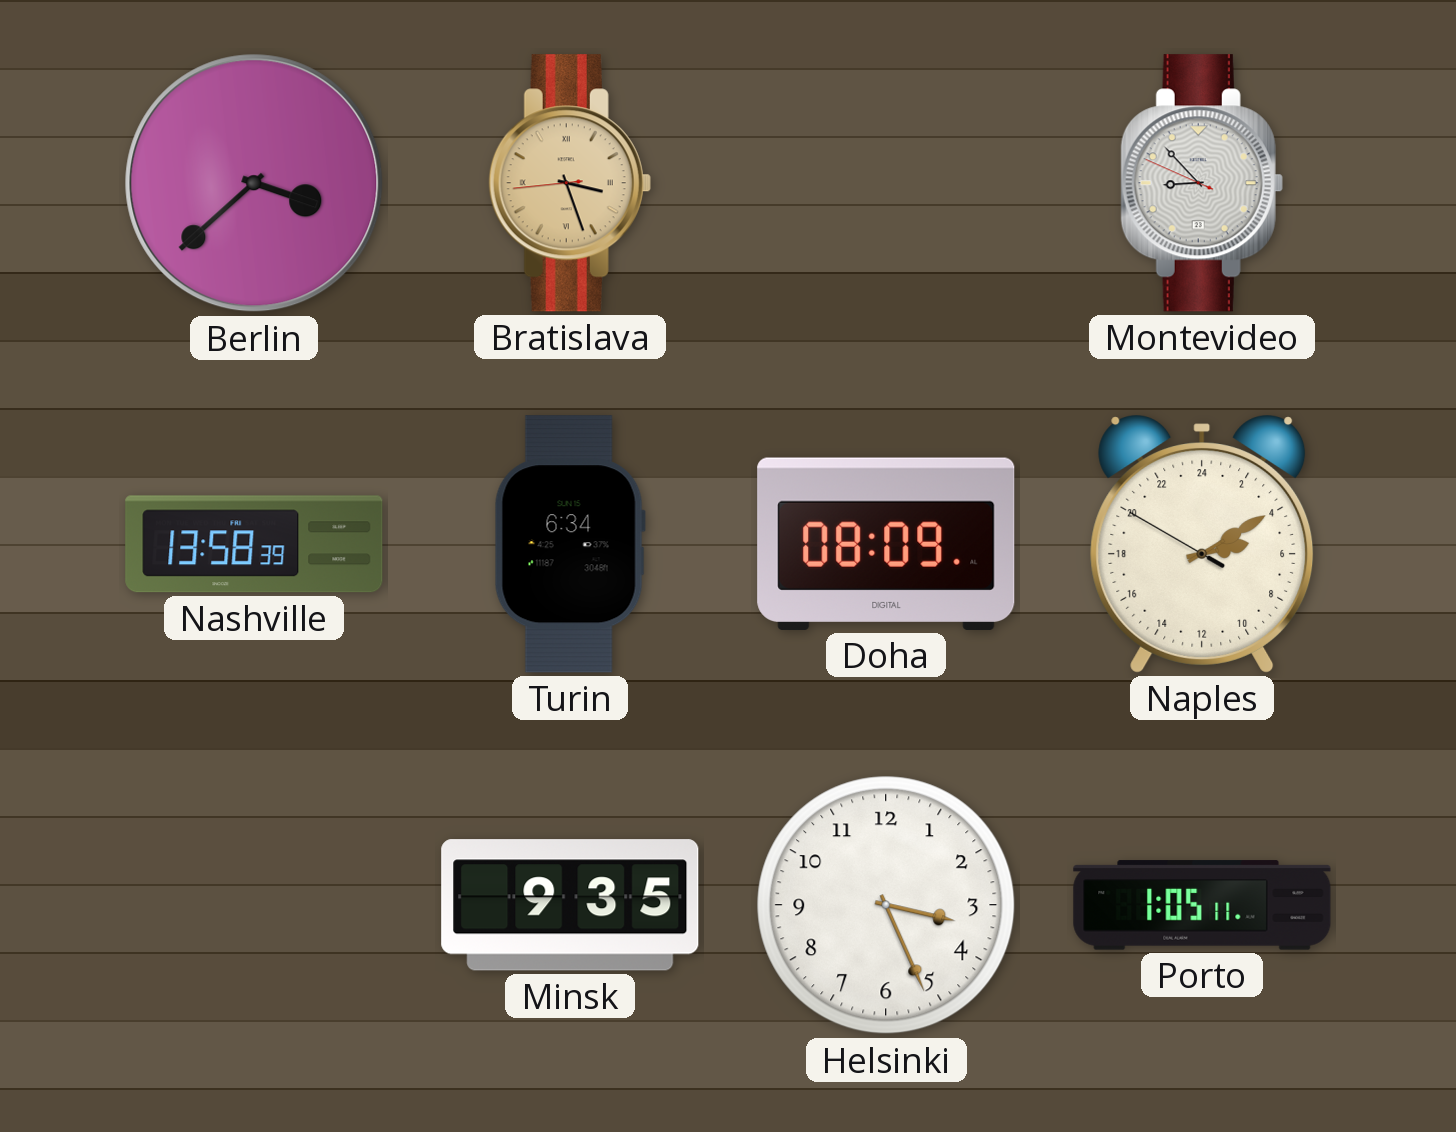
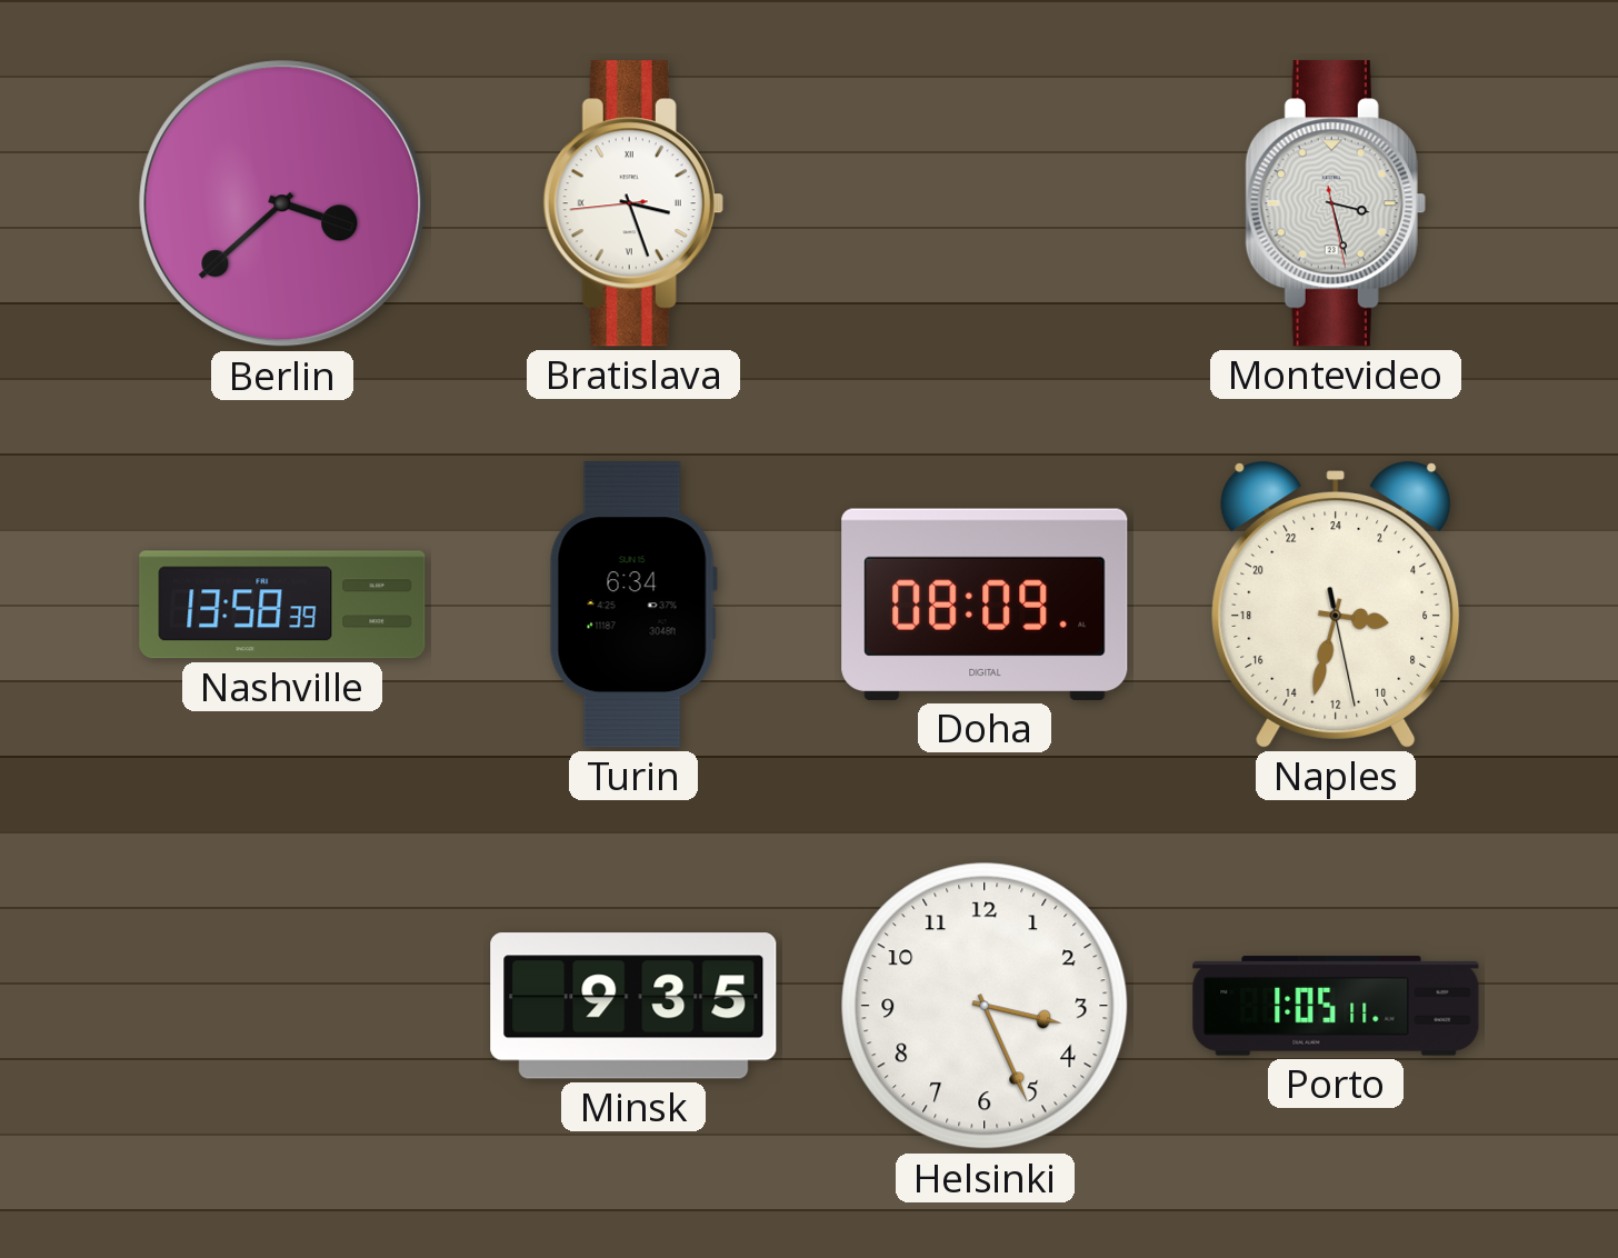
Bratislava dial: champagne -> white (633, 203)
Montevideo: 8:52 -> 3:27 (1336, 203)
Naples: 5:09 -> 6:32 (1336, 605)
